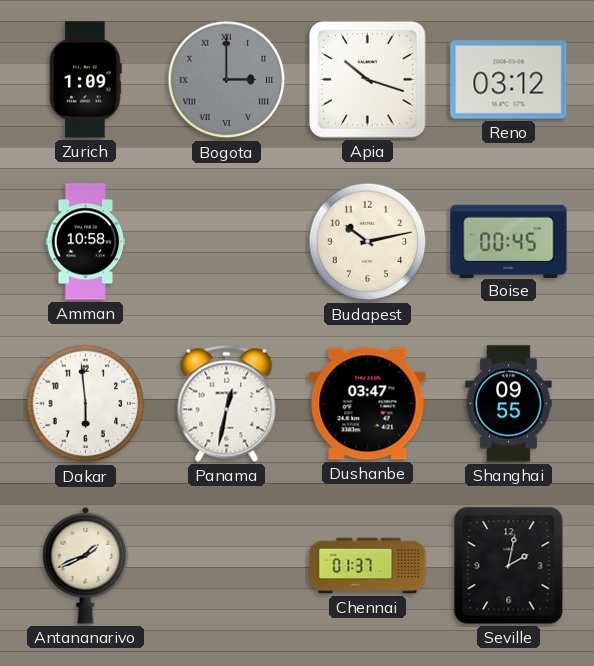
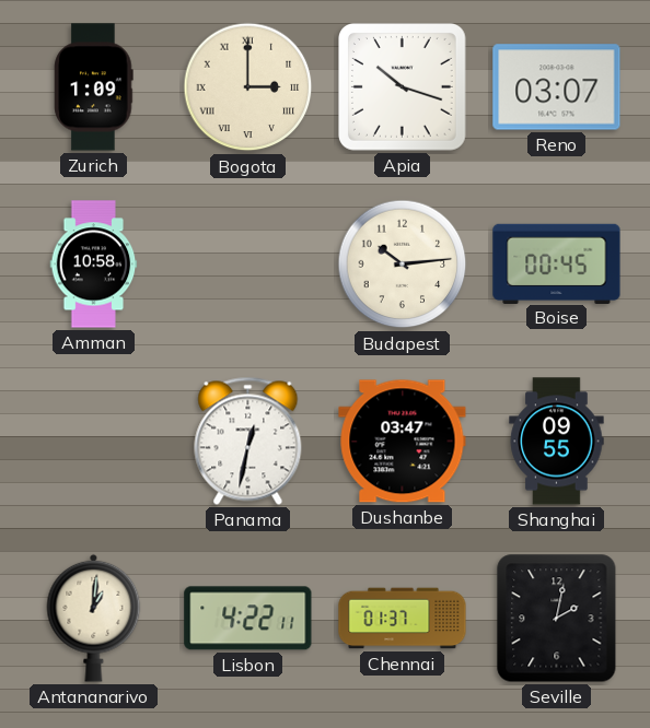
Bogota dial: grey -> cream (248, 87)
Reno: 03:12 -> 03:07 (557, 87)
Budapest: 10:13 -> 10:14 (403, 265)
Dakar: 5:59 -> none (86, 404)
Antananarivo: 1:41 -> 1:01 (94, 618)
Lisbon: none -> 4:22 (248, 619)
